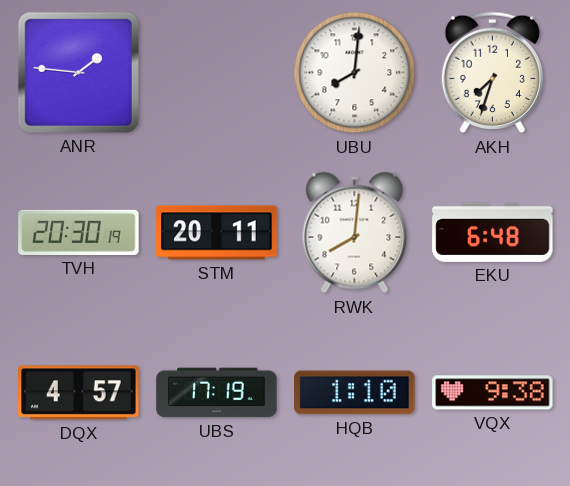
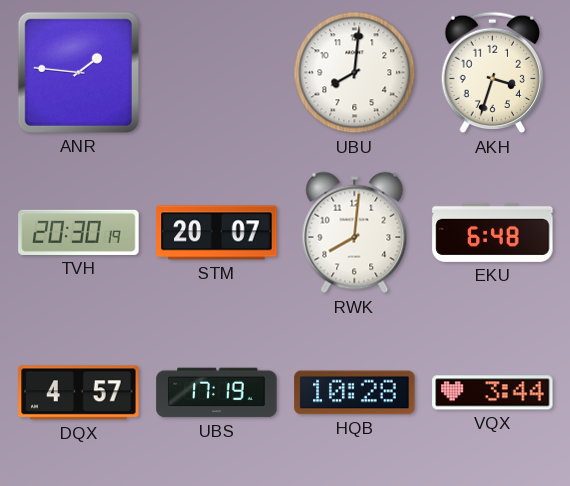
AKH: 7:33 -> 3:33 (493, 73)
STM: 20:11 -> 20:07 (217, 233)
HQB: 1:10 -> 10:28 (355, 393)
VQX: 9:38 -> 3:44 (493, 393)
